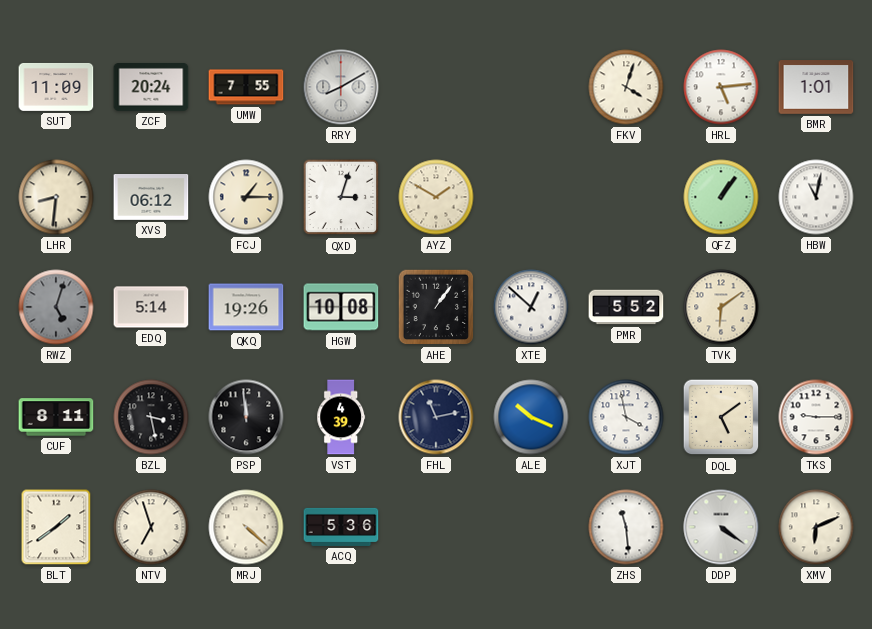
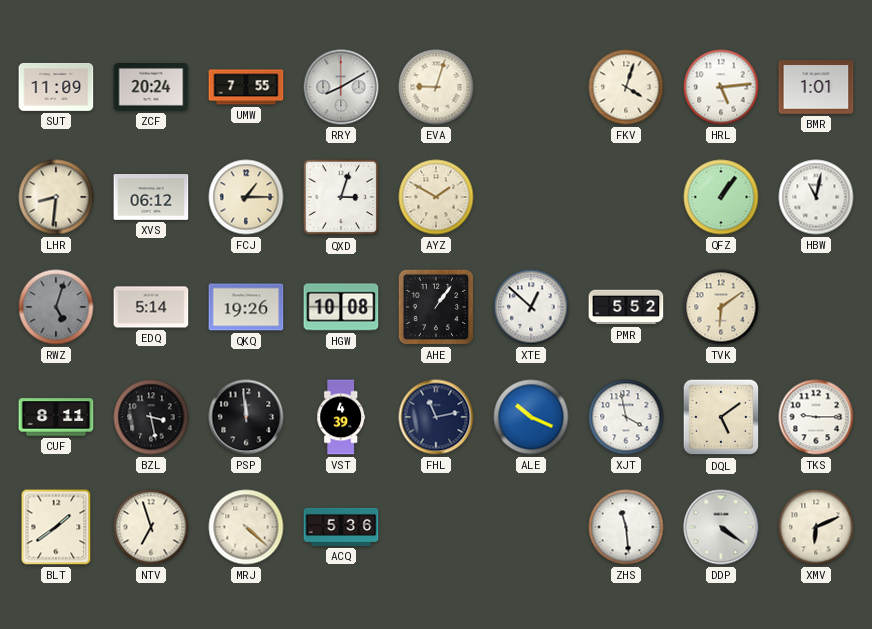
EVA: none -> 9:03 (436, 87)
